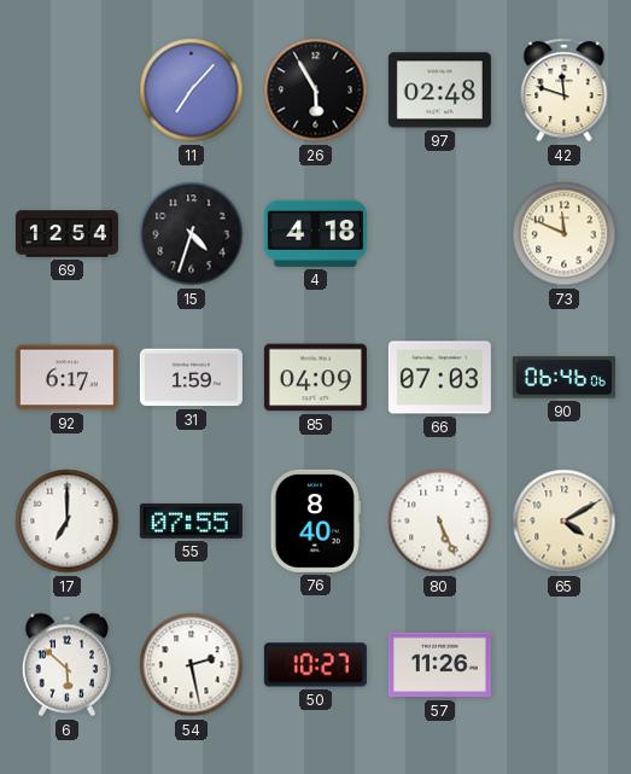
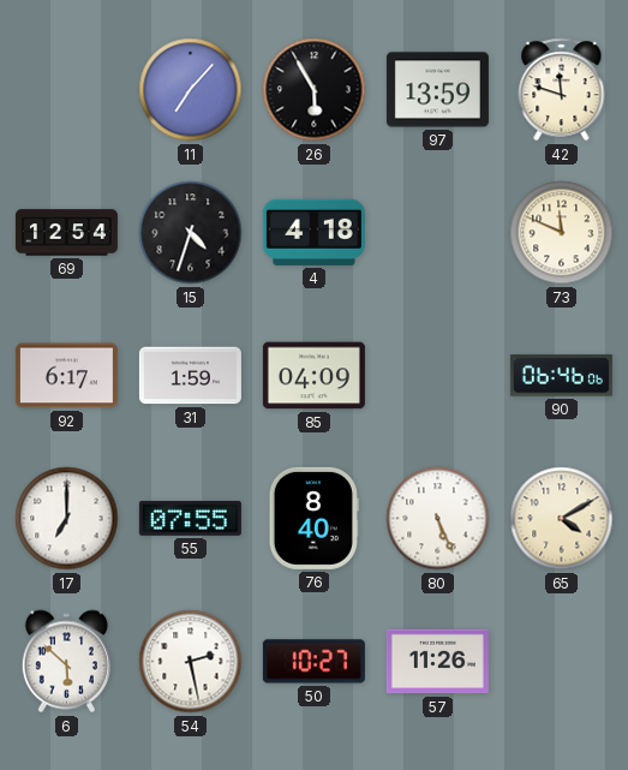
97: 02:48 -> 13:59 (437, 90)
66: 07:03 -> none (439, 378)
